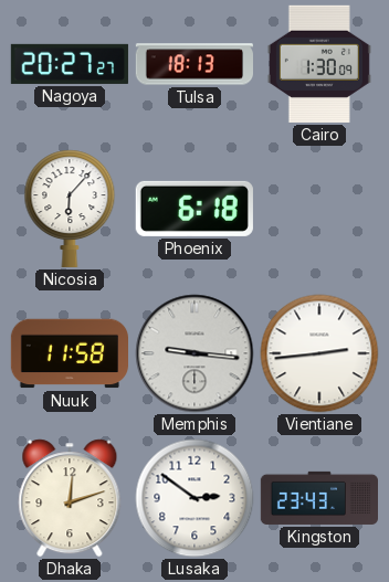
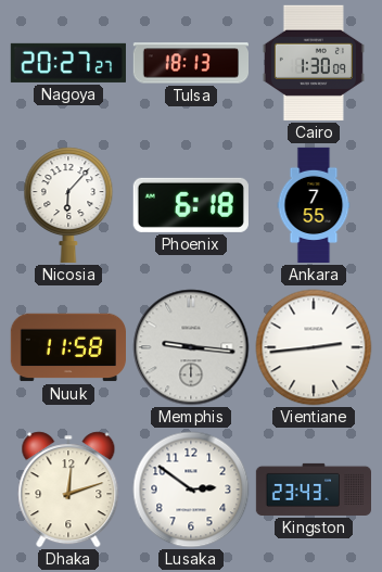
Ankara: none -> 7:55 (314, 205)
